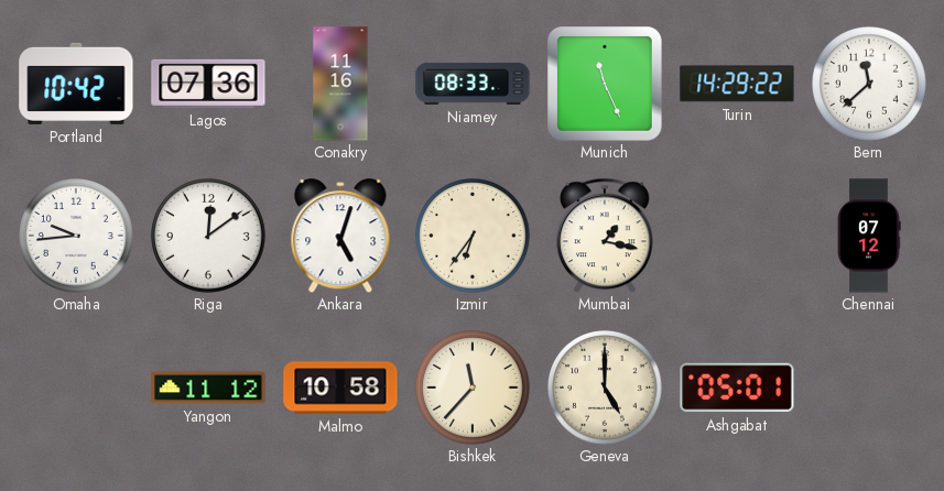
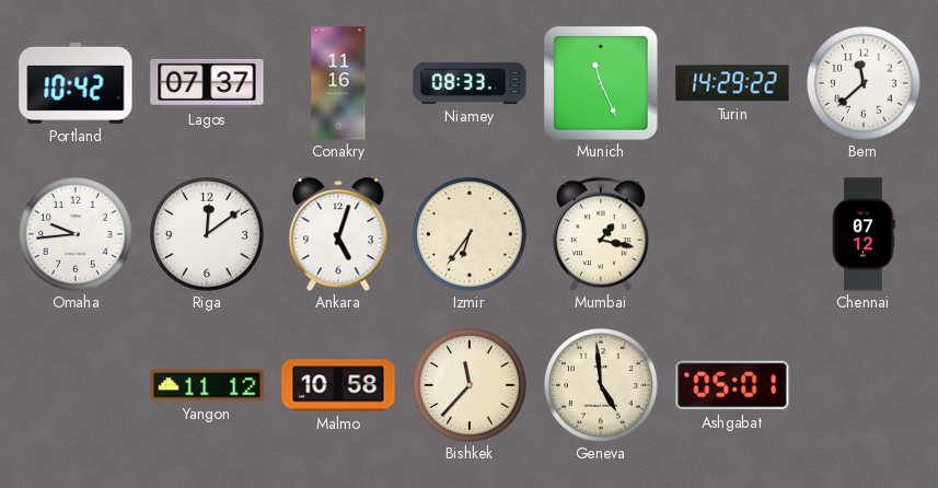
Lagos: 07:36 -> 07:37 (207, 83)
Geneva: 5:00 -> 4:59 (602, 386)
